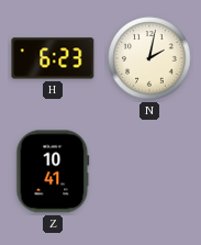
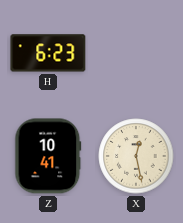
N: 2:02 -> none (149, 58)
X: none -> 12:28 (136, 156)
